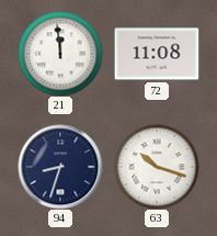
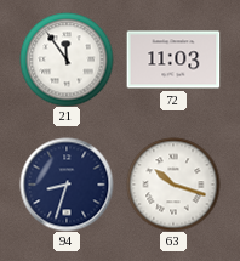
21: 11:59 -> 11:54 (67, 59)
72: 11:08 -> 11:03 (173, 59)
